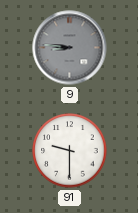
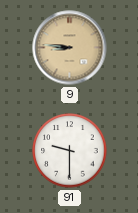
9 dial: grey -> champagne (70, 48)
